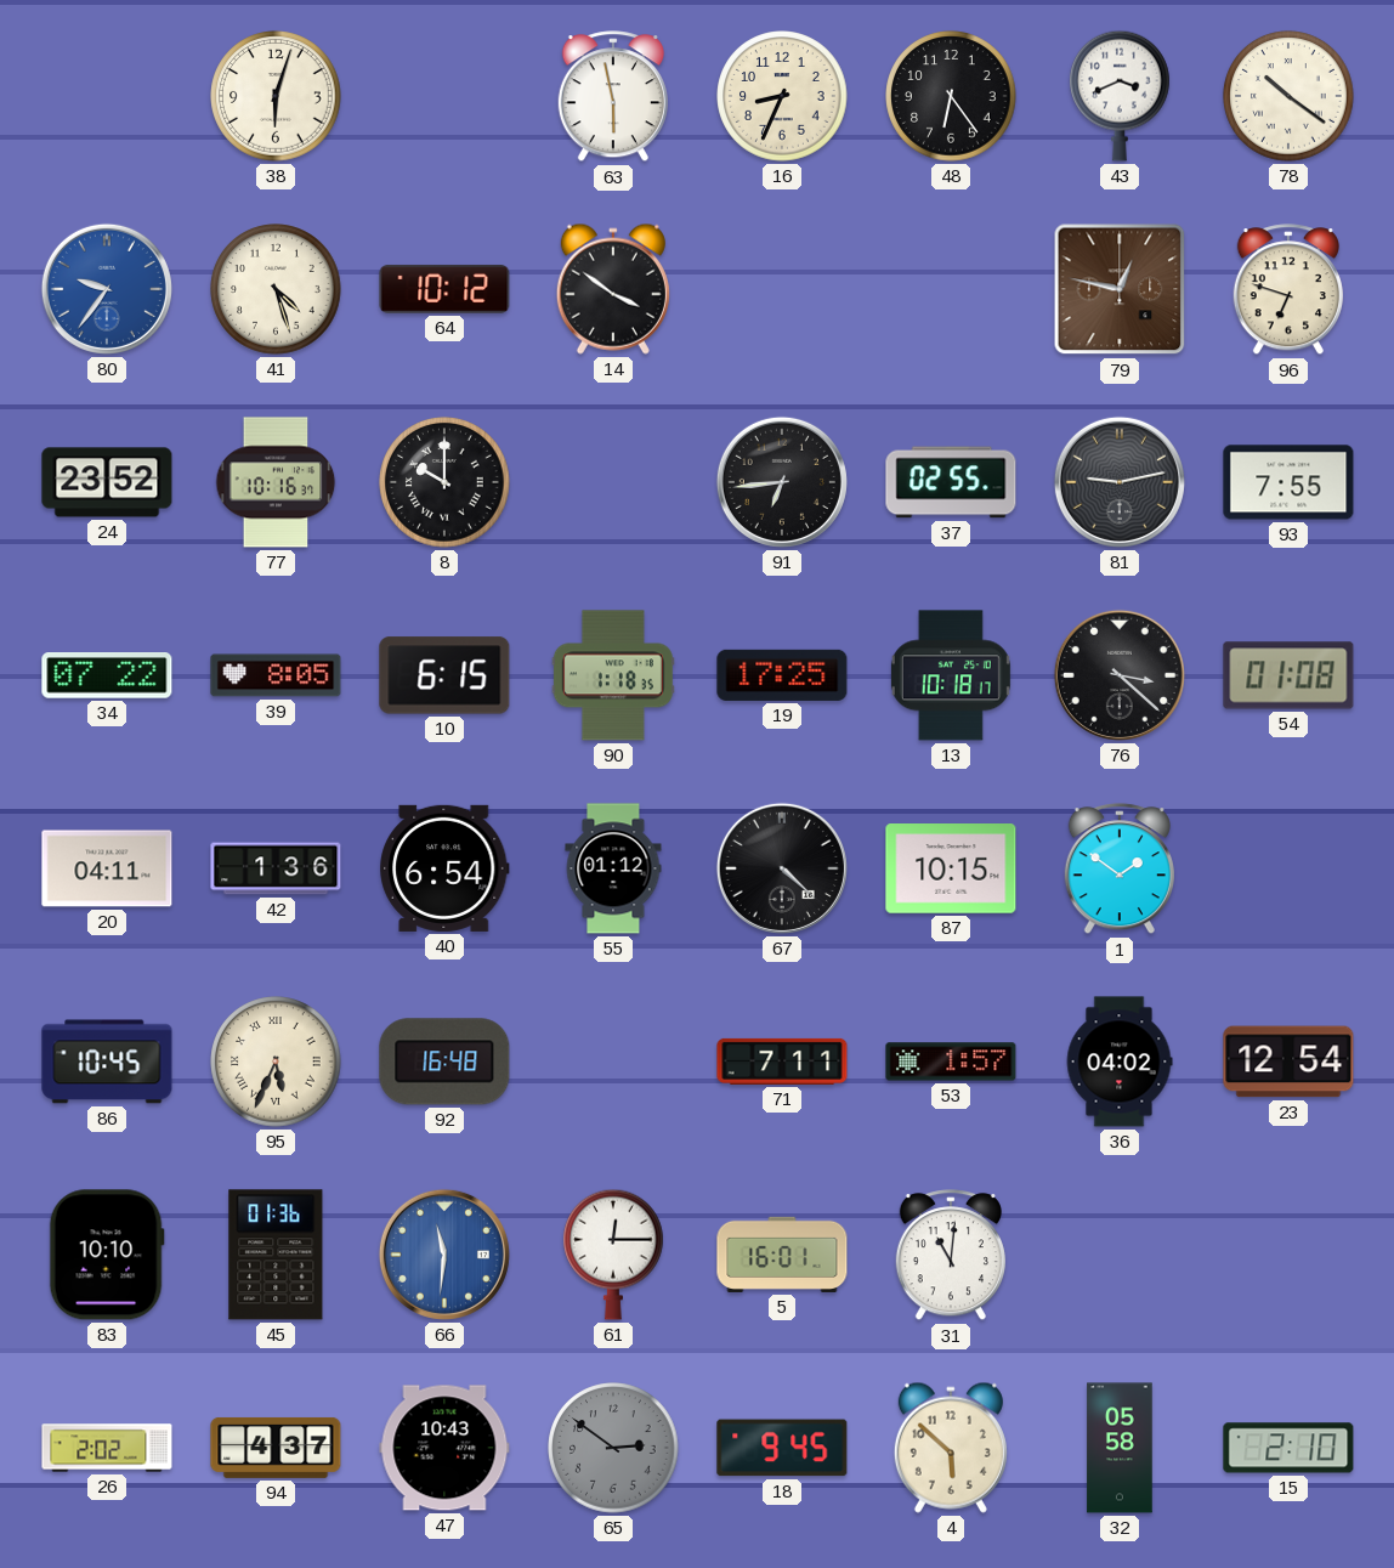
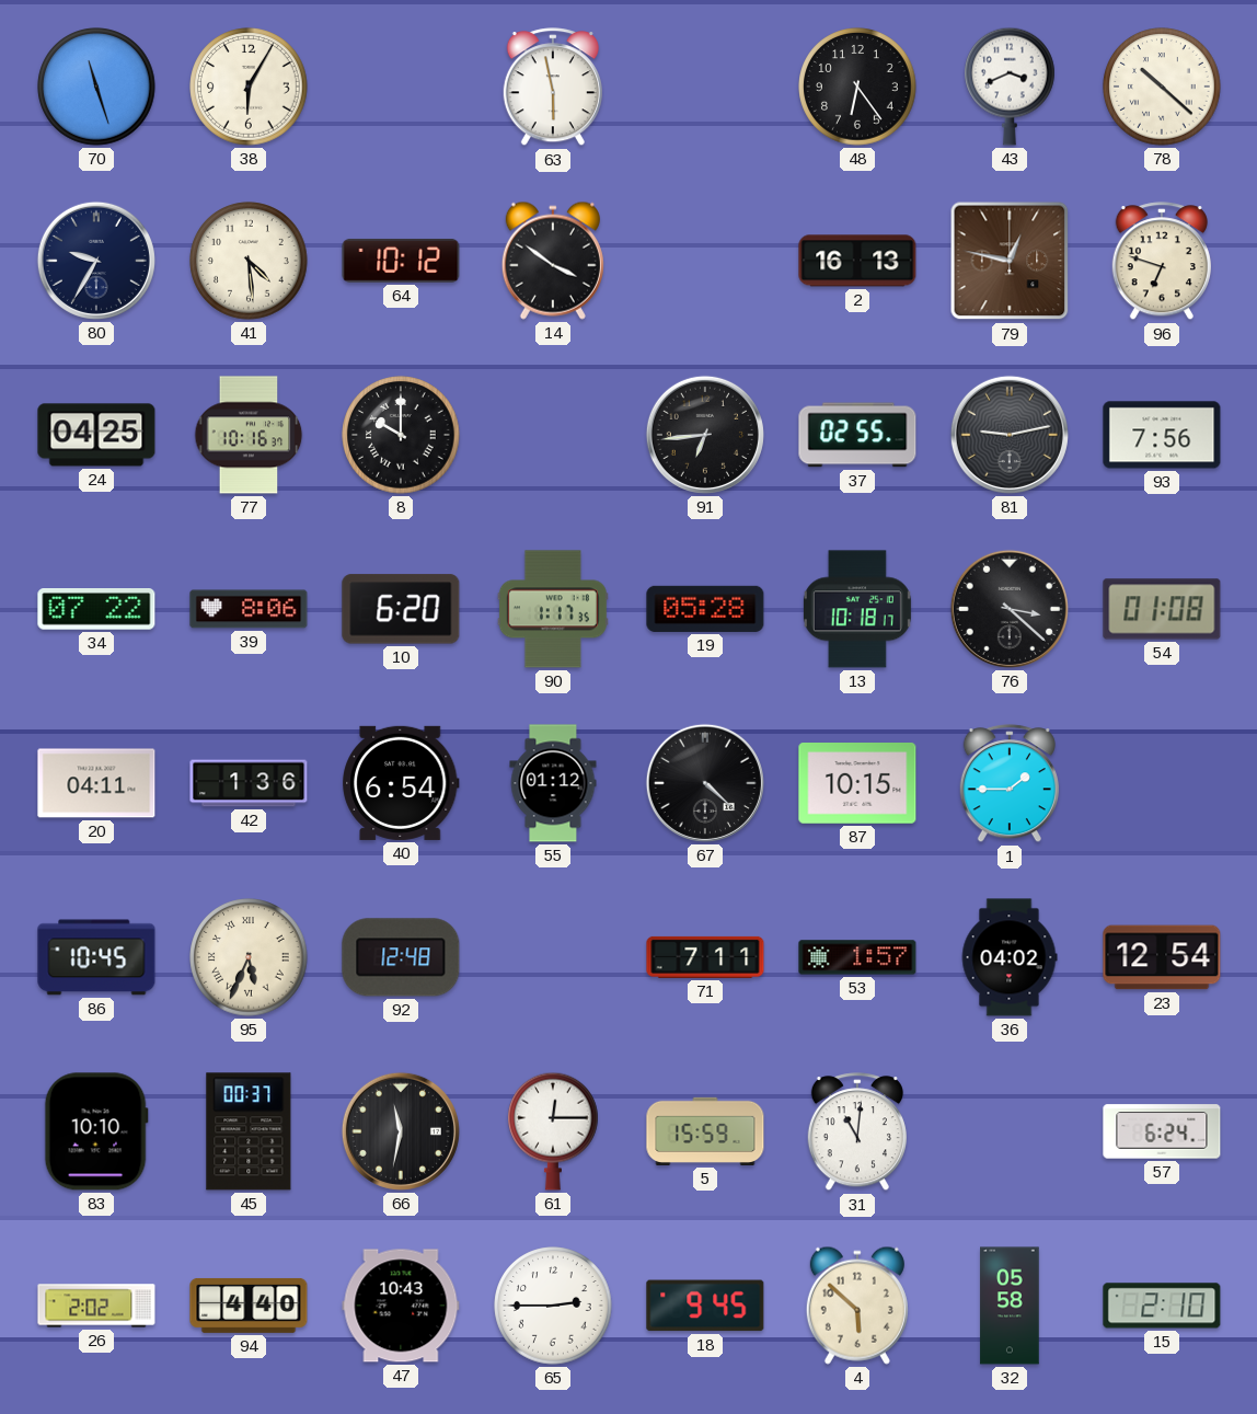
70: none -> 11:27 (96, 87)
38: 6:03 -> 6:05 (249, 87)
16: 8:34 -> none (782, 96)
78: 10:21 -> 10:22 (1162, 87)
80: 9:36 -> 9:35 (96, 261)
80 dial: blue -> navy (96, 261)
41: 4:27 -> 4:29 (249, 261)
2: none -> 16:13 (857, 261)
24: 23:52 -> 04:25 (96, 435)
93: 7:55 -> 7:56 (1162, 435)
39: 8:05 -> 8:06 (249, 609)
10: 6:15 -> 6:20 (401, 609)
90: 1:18 -> 1:17 (553, 609)
19: 17:25 -> 05:28 (705, 609)
1: 1:51 -> 1:45 (1010, 784)
92: 16:48 -> 12:48 (401, 957)
45: 01:36 -> 00:37 (249, 1131)
66: 11:31 -> 11:32 (401, 1131)
66 dial: blue -> black (401, 1131)
5: 16:01 -> 15:59 (705, 1131)
57: none -> 6:24 (1162, 1131)
94: 4:37 -> 4:40 (249, 1306)
65: 2:51 -> 2:45 (553, 1306)
65 dial: grey -> white (553, 1306)
